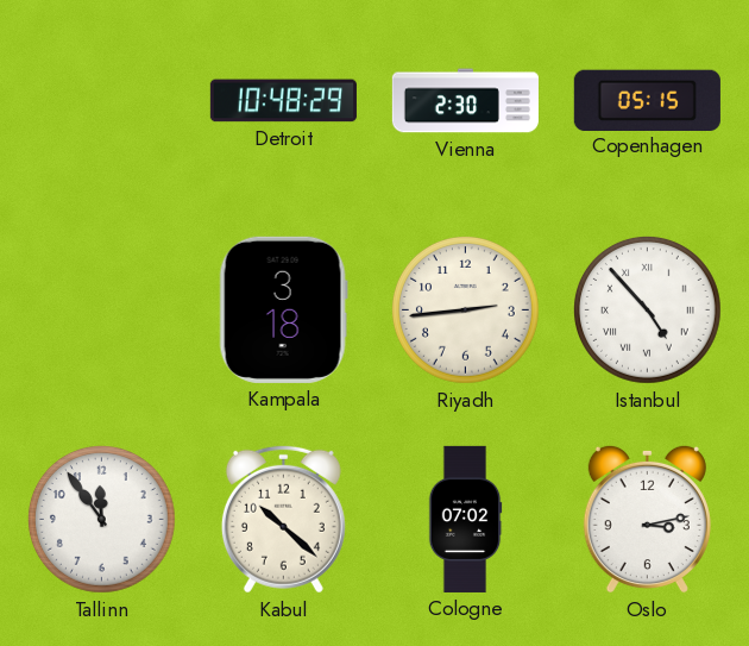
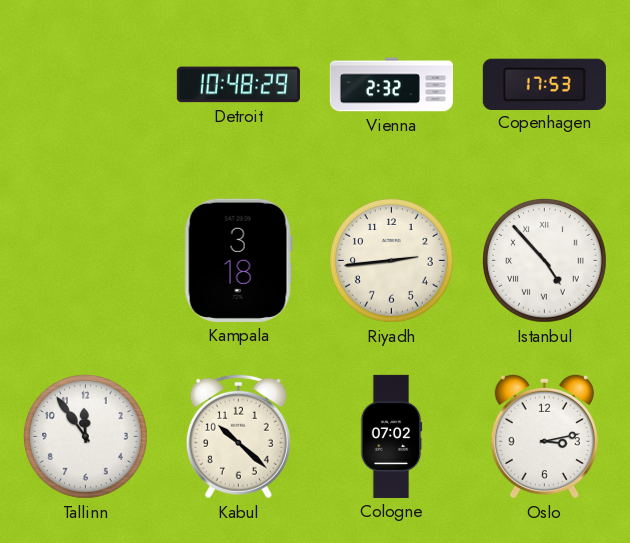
Vienna: 2:30 -> 2:32 (391, 85)
Copenhagen: 05:15 -> 17:53 (544, 84)
